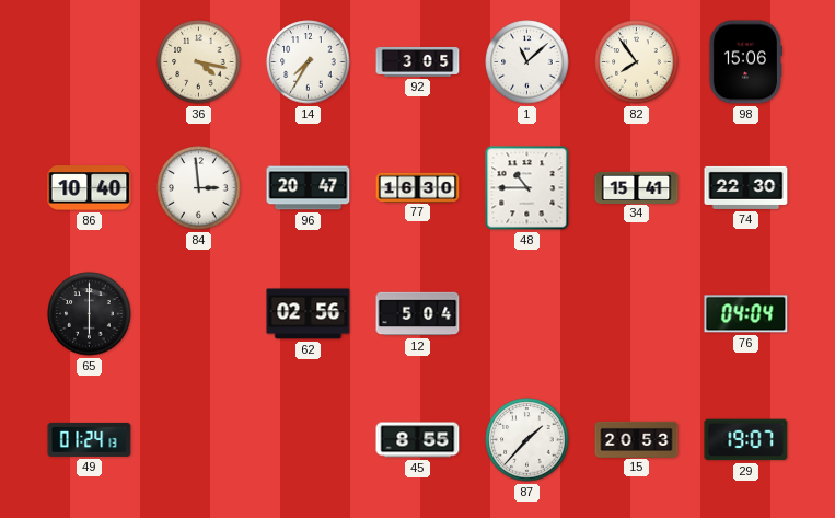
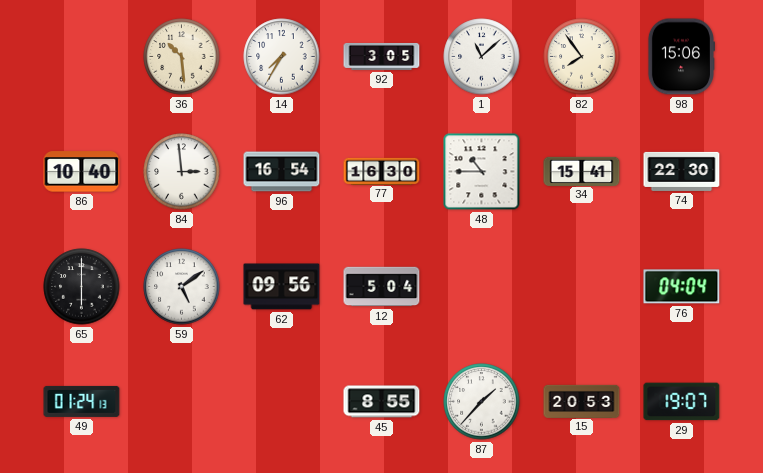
36: 4:17 -> 10:29 (182, 57)
96: 20:47 -> 16:54 (282, 172)
59: none -> 5:09 (182, 287)
62: 02:56 -> 09:56 (282, 287)
